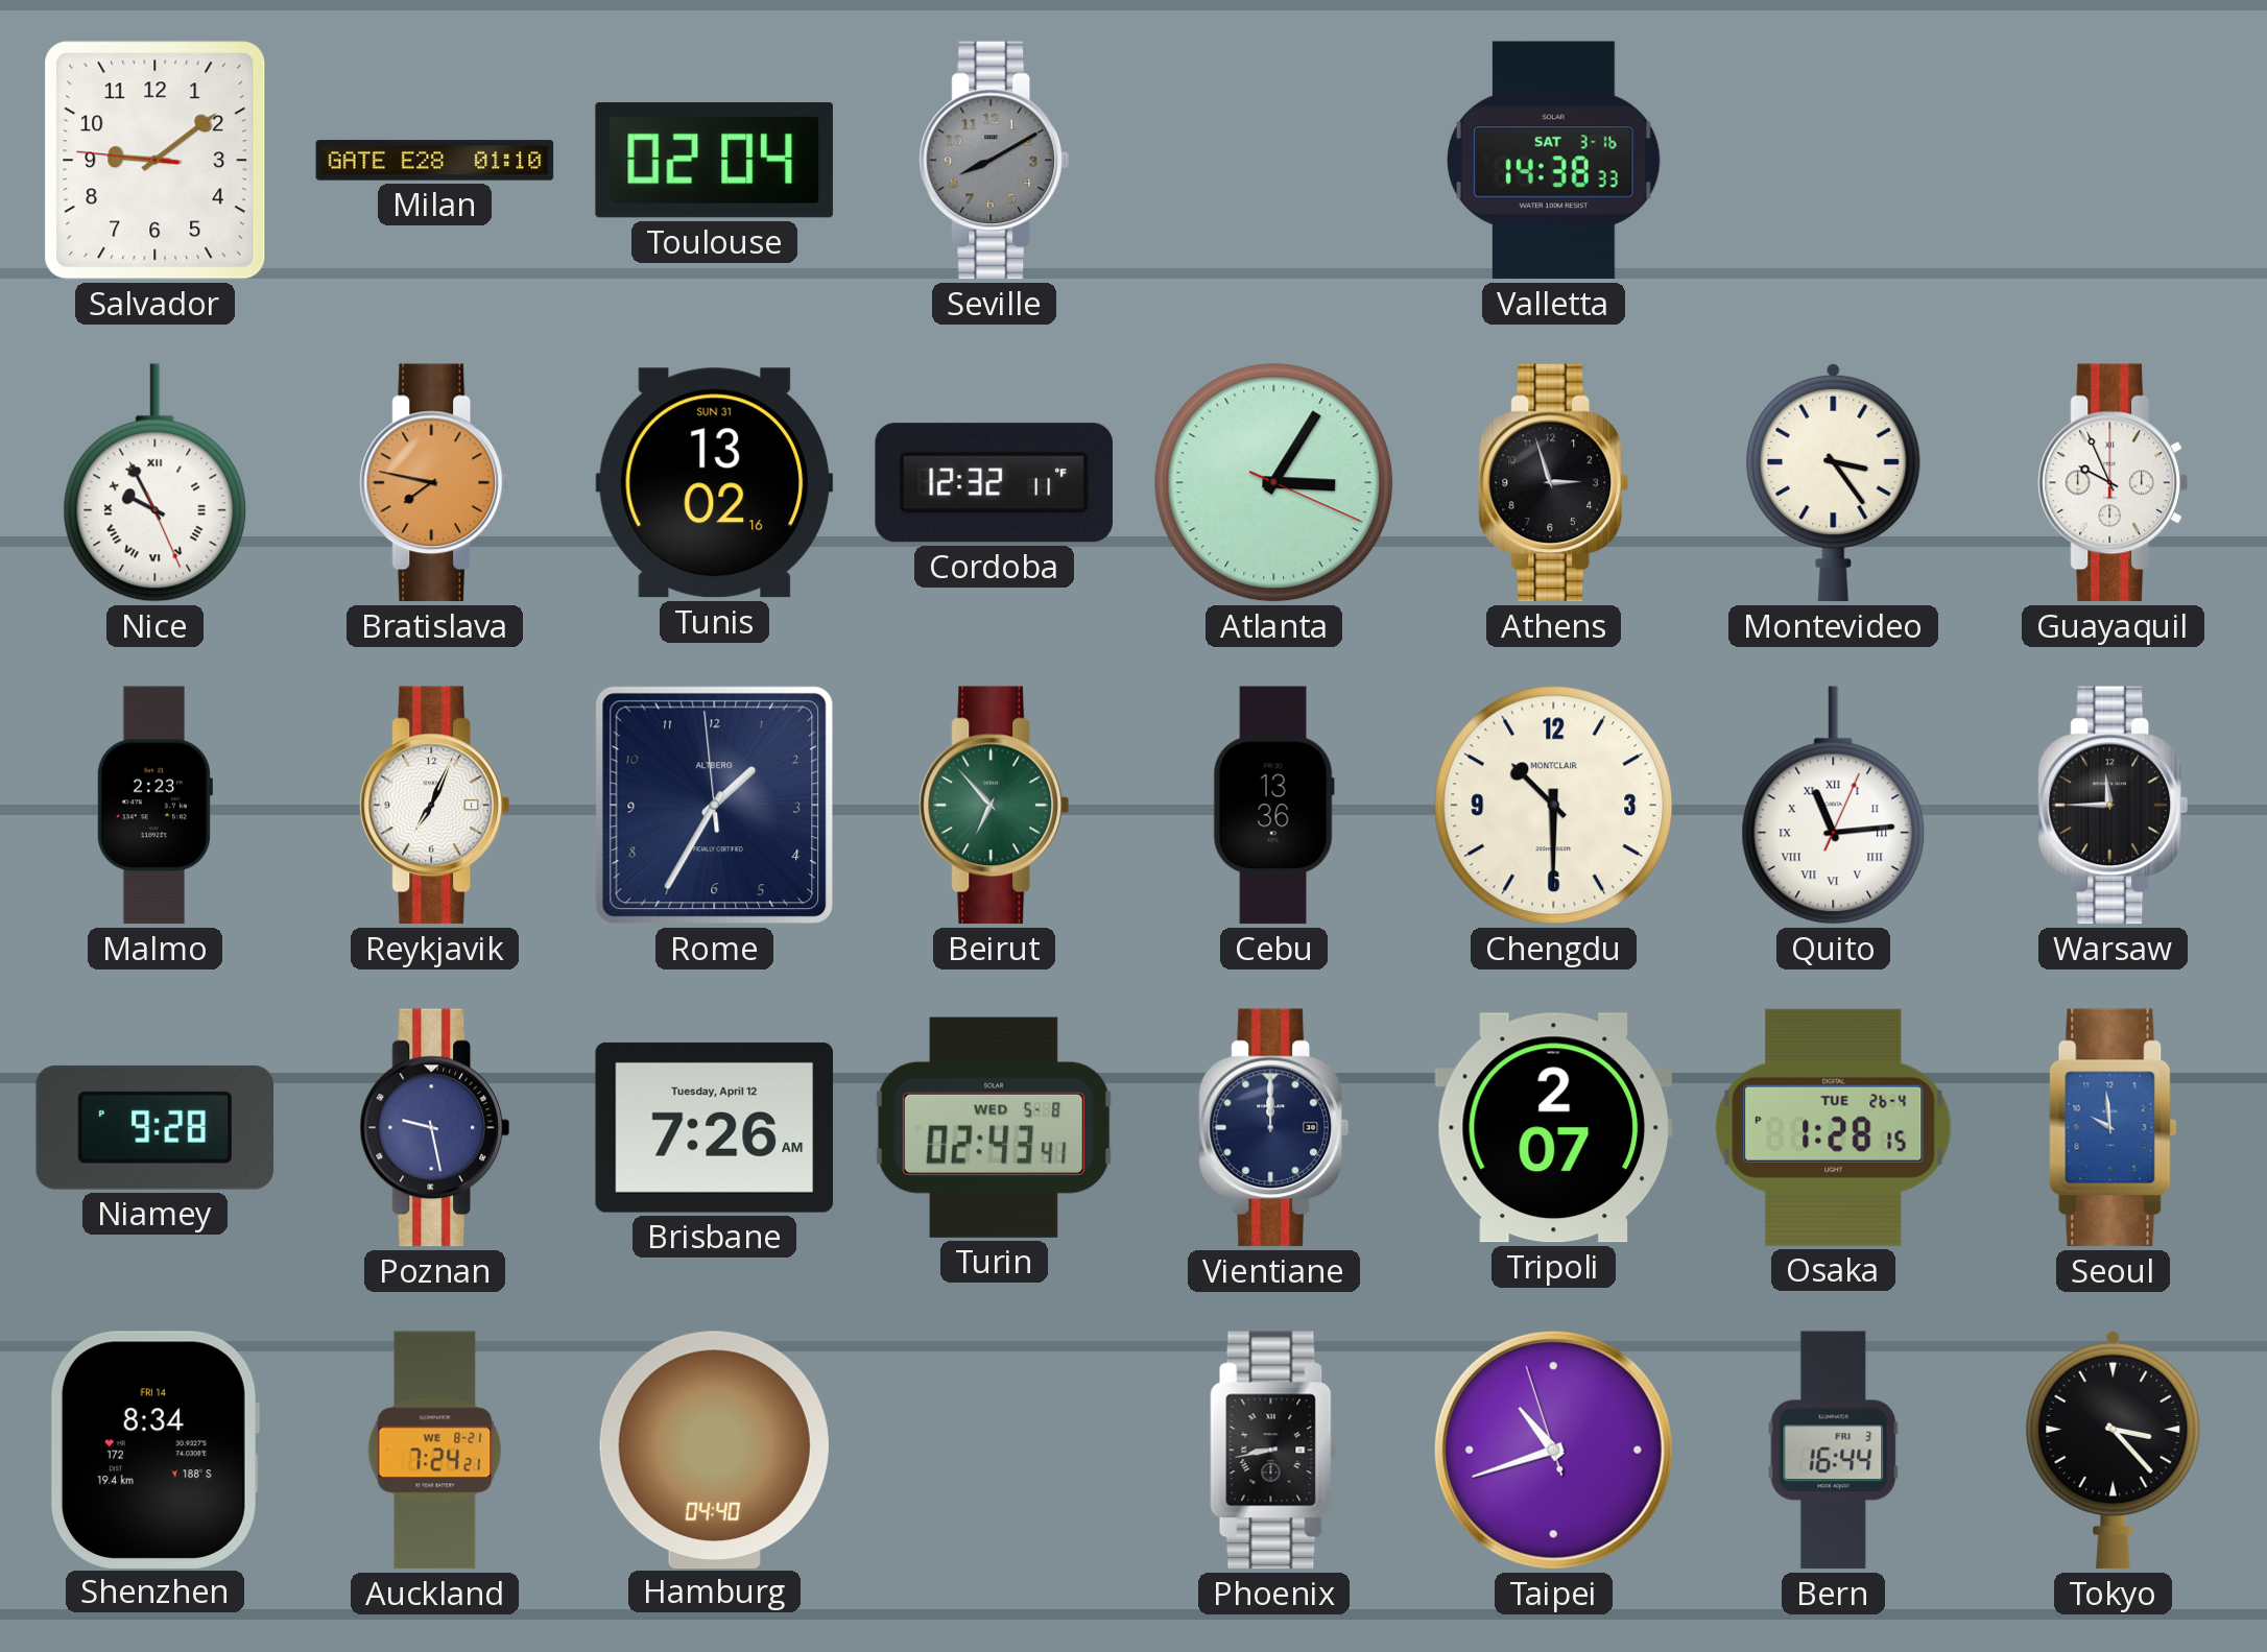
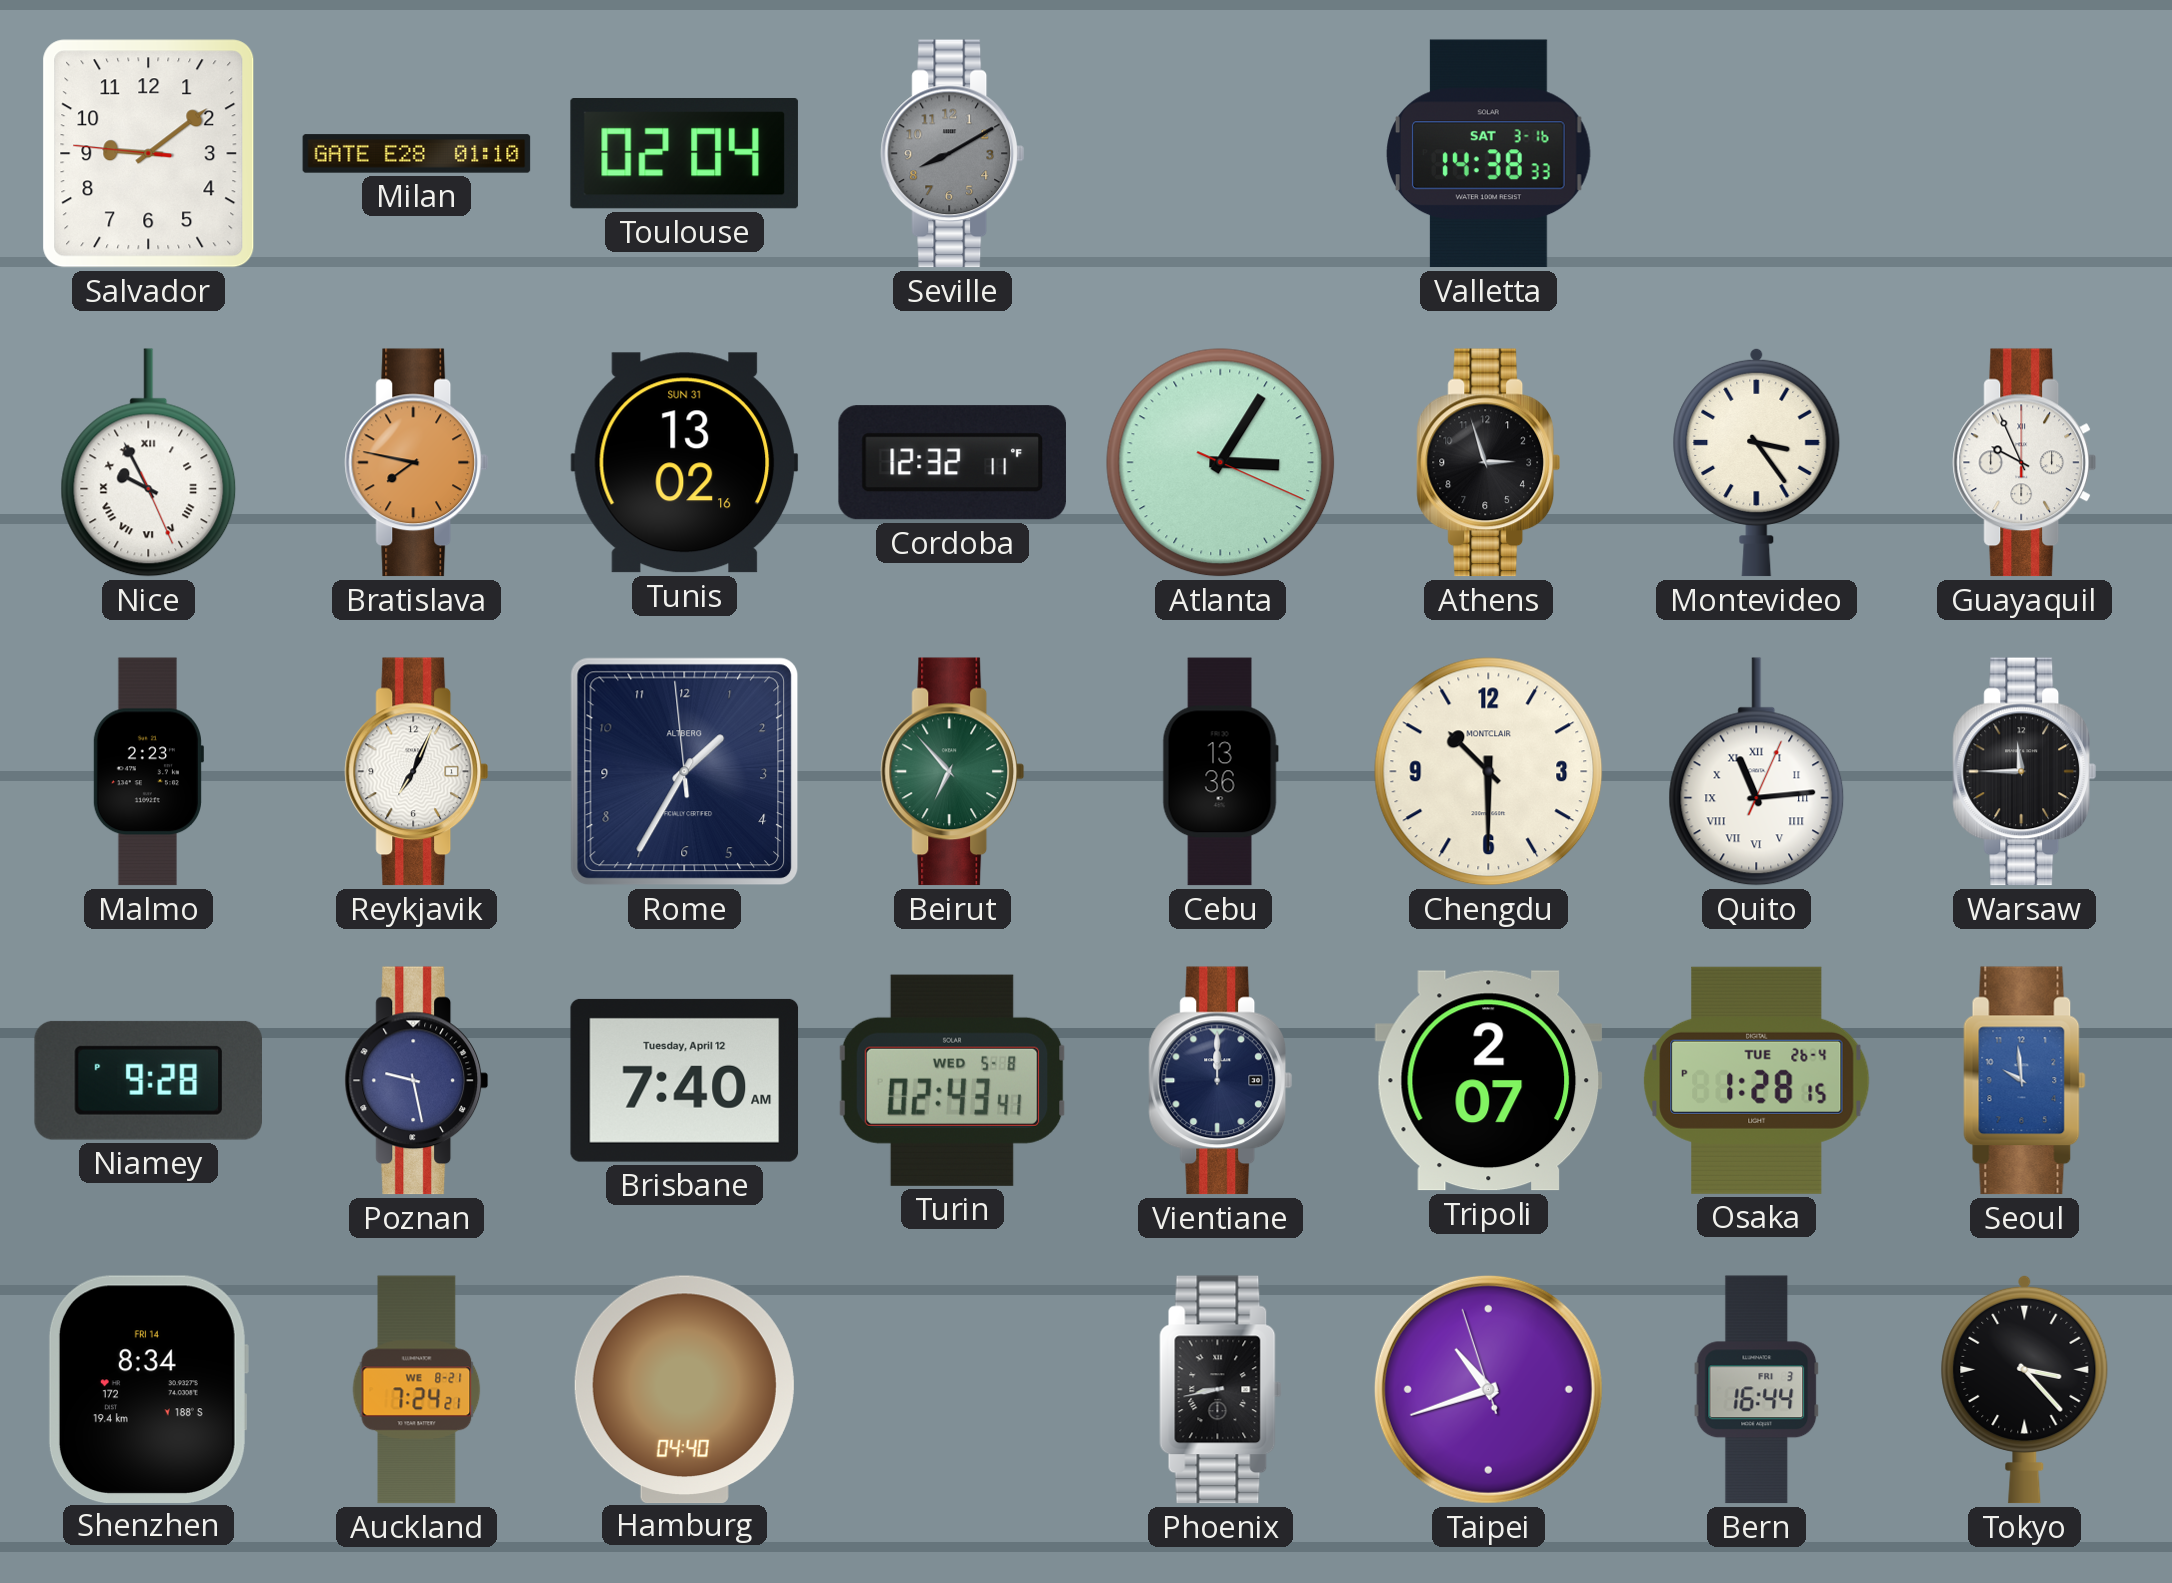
Brisbane: 7:26 -> 7:40 (685, 1080)
